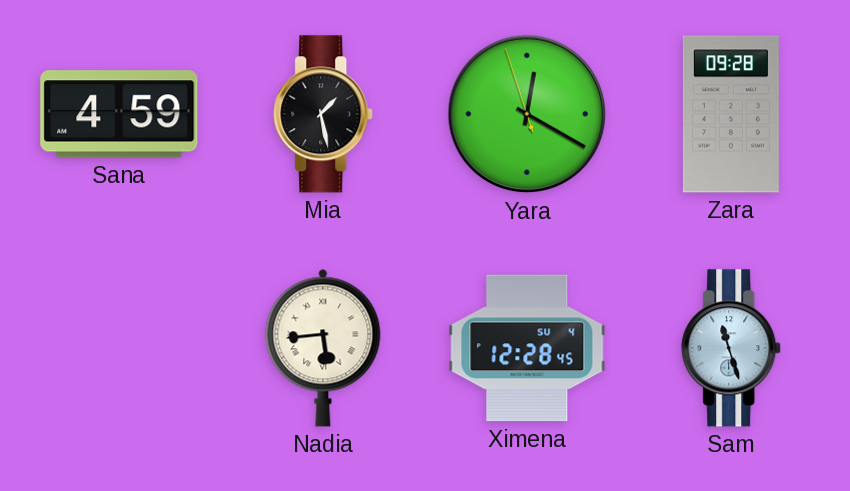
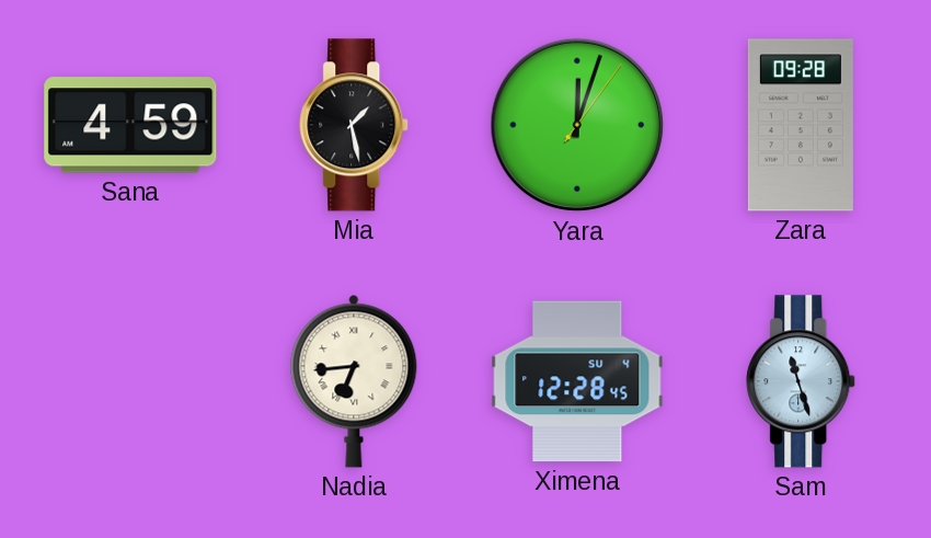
Yara: 12:19 -> 12:03 (577, 125)
Nadia: 5:44 -> 6:44 (354, 381)
